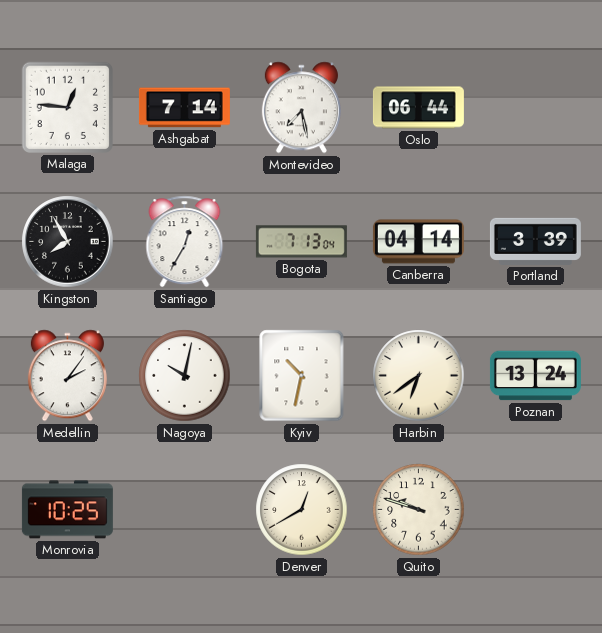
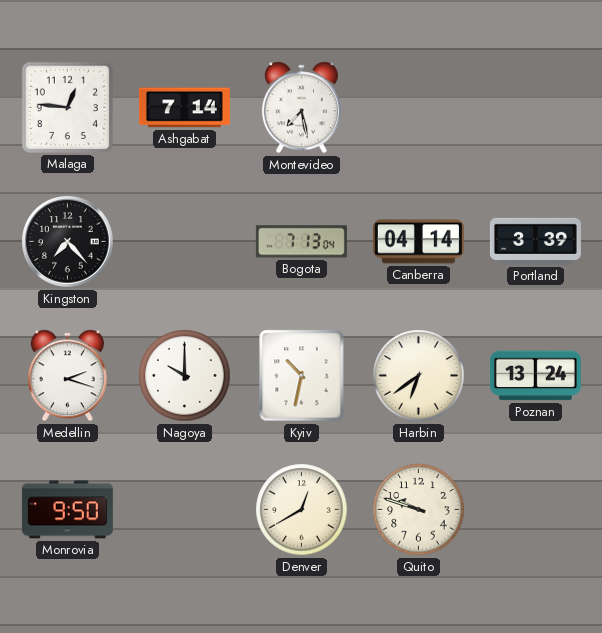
Oslo: 06:44 -> none (418, 108)
Kingston: 7:55 -> 7:23 (68, 242)
Santiago: 12:35 -> none (185, 242)
Medellin: 2:06 -> 2:18 (67, 376)
Nagoya: 10:02 -> 10:00 (185, 376)
Monrovia: 10:25 -> 9:50 (67, 510)
